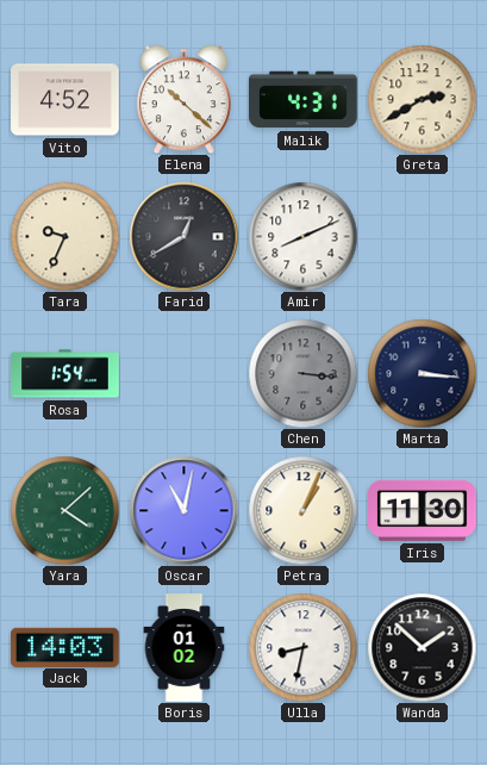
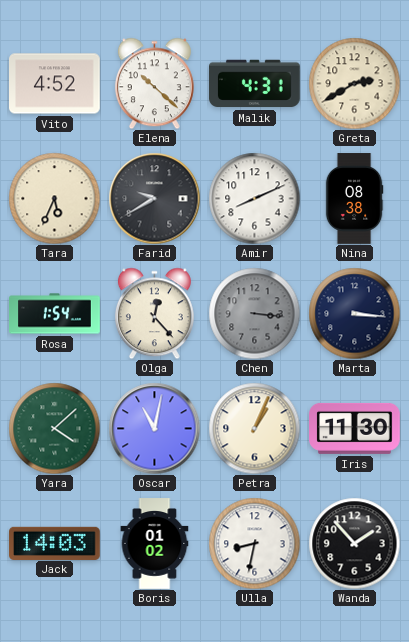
Tara: 9:34 -> 5:34 (54, 198)
Farid: 12:40 -> 9:40 (154, 198)
Nina: none -> 08:38 (354, 199)
Olga: none -> 12:23 (154, 313)
Wanda: 1:52 -> 1:53 (354, 543)
